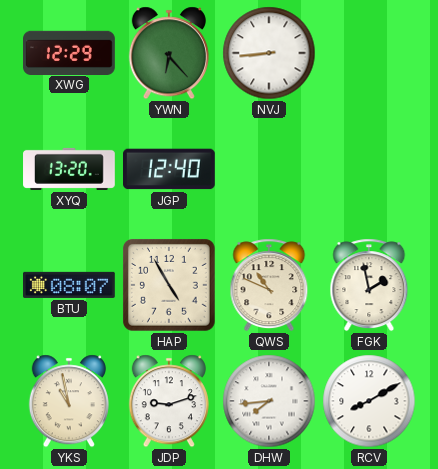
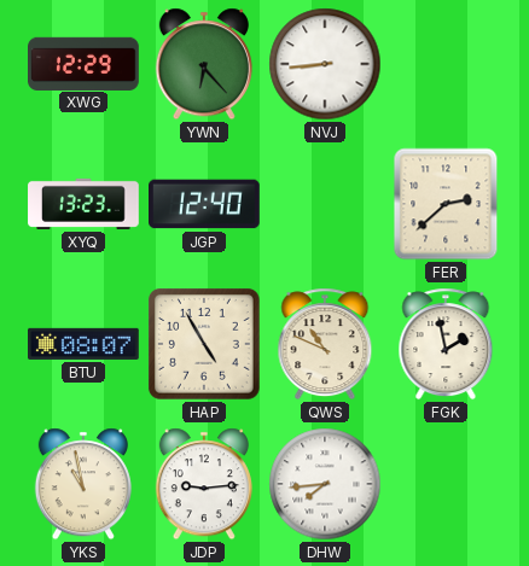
XYQ: 13:20 -> 13:23 (83, 204)
FER: none -> 2:38 (446, 204)
JDP: 9:12 -> 9:14 (204, 484)
RCV: 8:10 -> none (369, 401)
